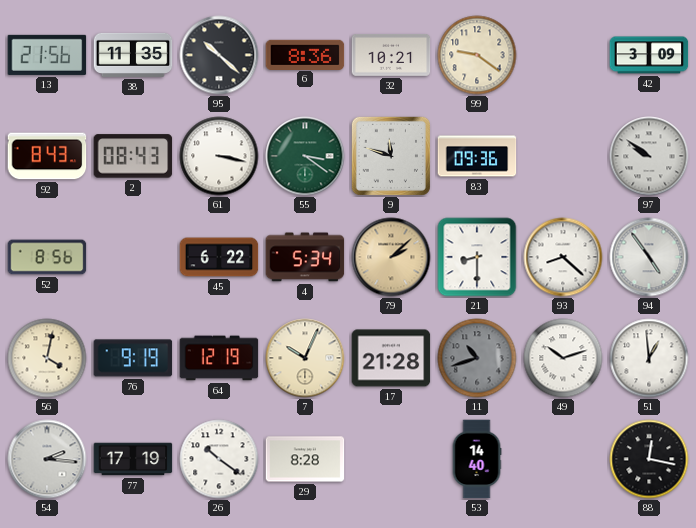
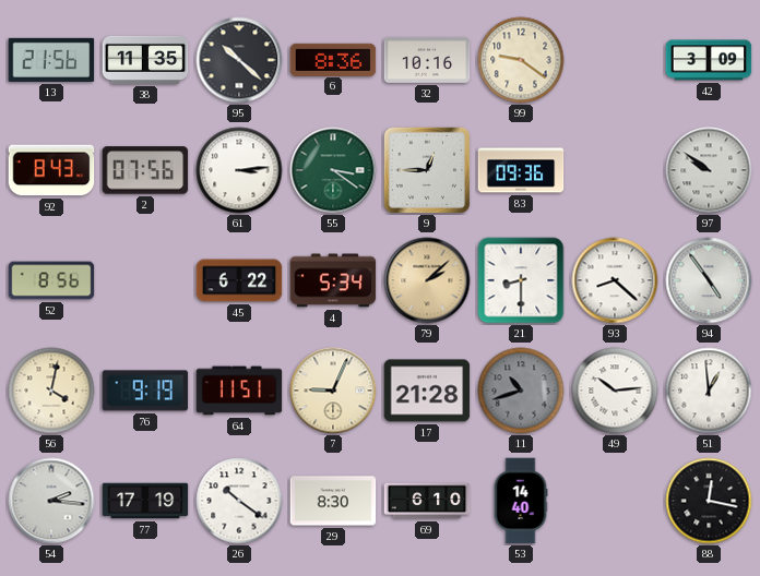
32: 10:21 -> 10:16 (427, 61)
2: 08:43 -> 07:56 (145, 170)
61: 3:17 -> 3:14 (239, 170)
9: 11:48 -> 12:45 (427, 170)
64: 12:19 -> 11:51 (239, 391)
7: 10:04 -> 9:04 (333, 391)
49: 10:12 -> 10:14 (615, 391)
29: 8:28 -> 8:30 (333, 501)
69: none -> 6:10 (427, 501)
